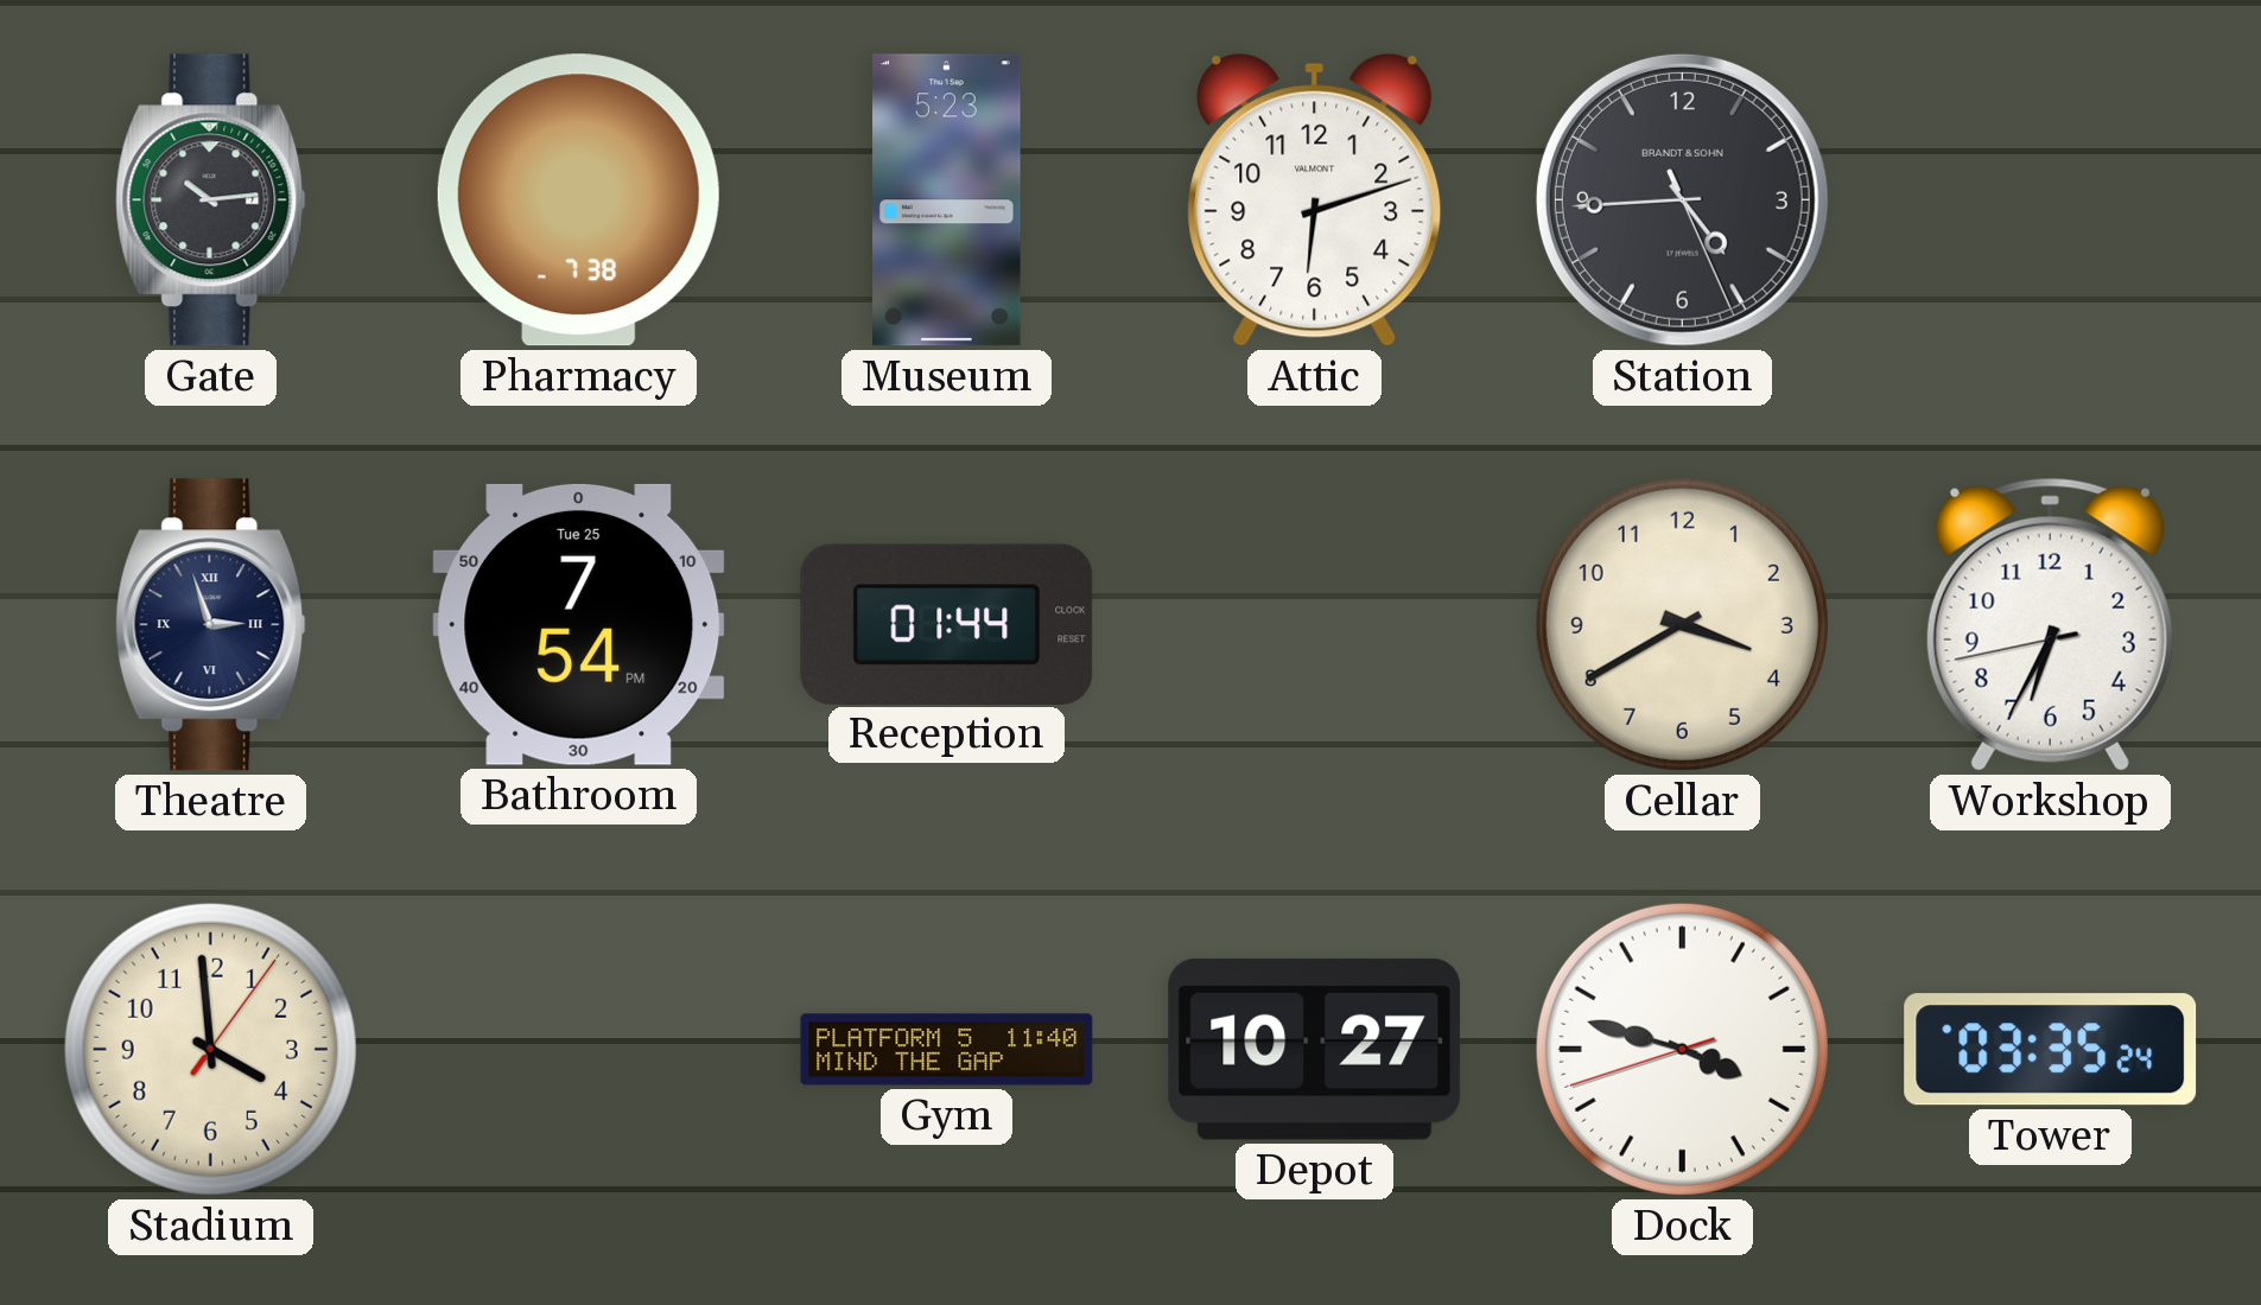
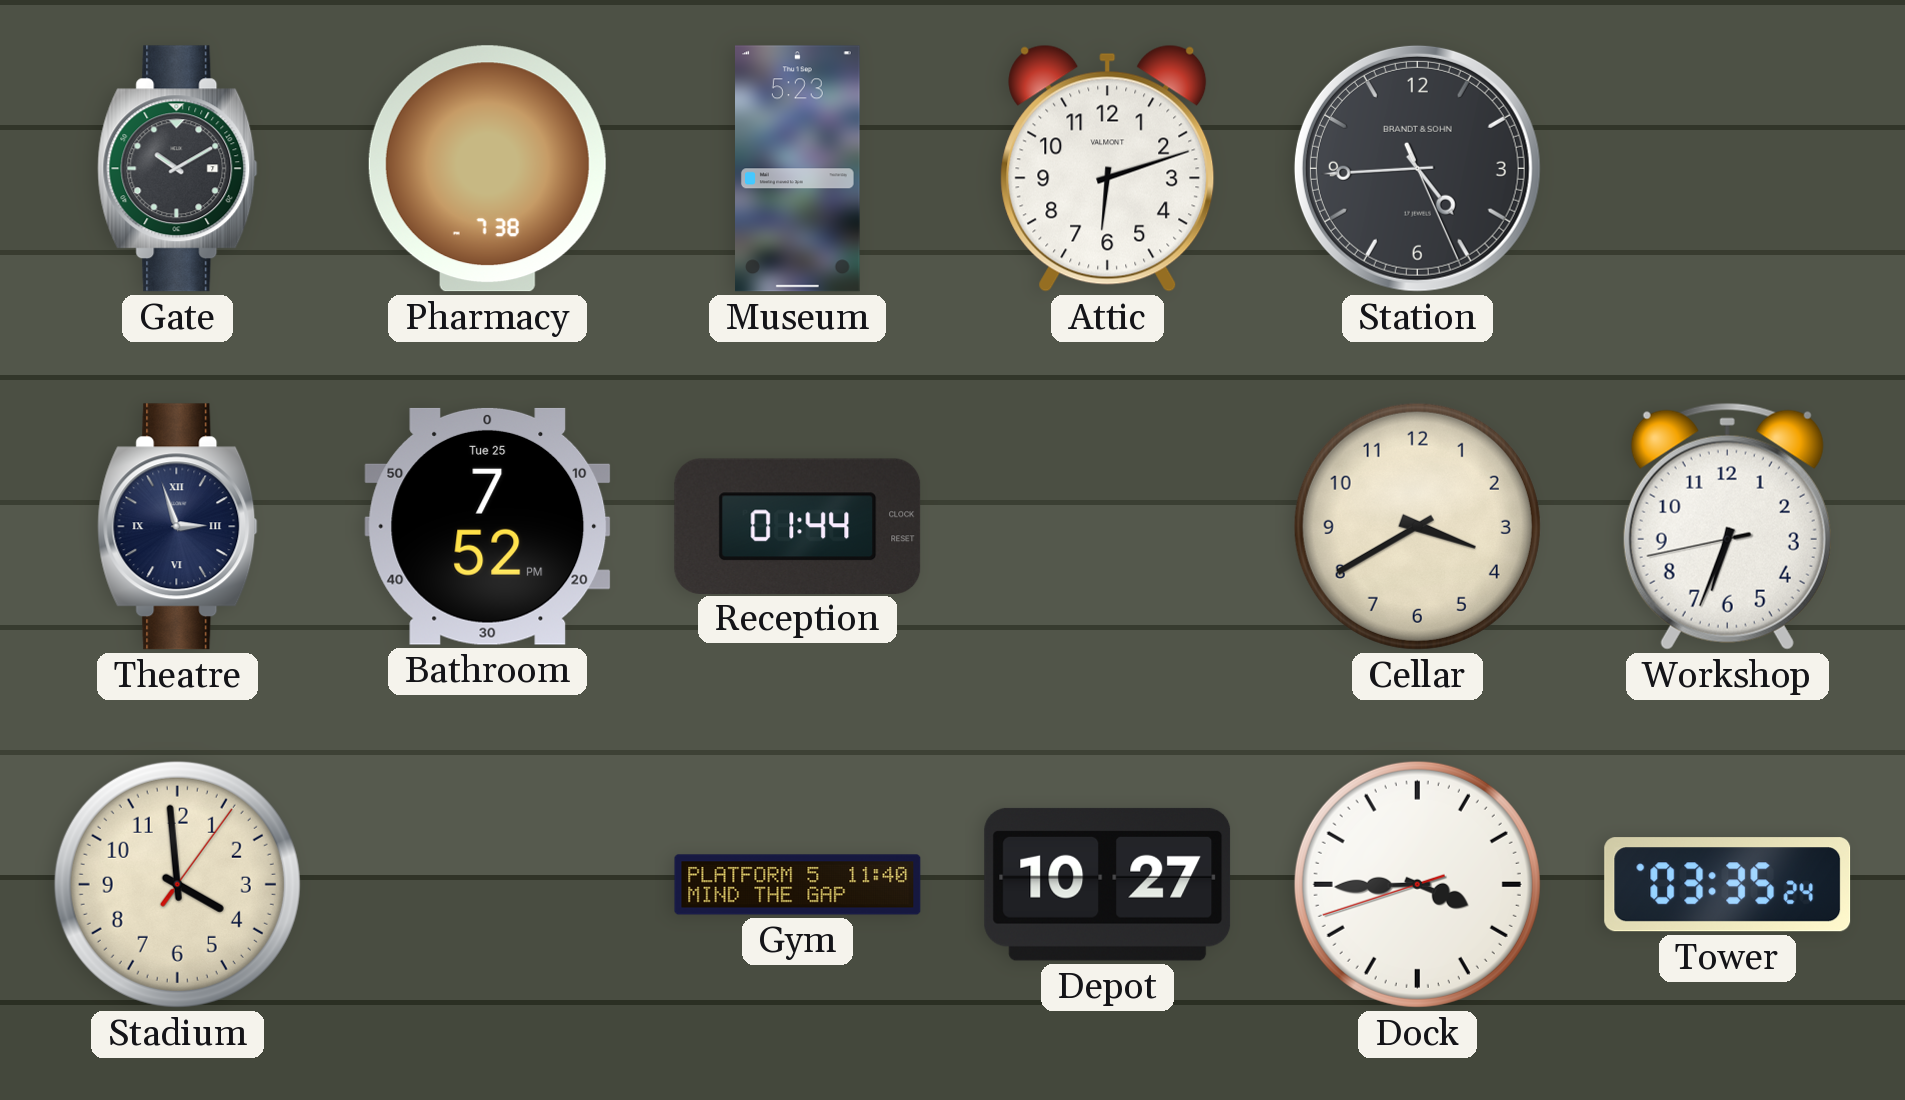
Gate: 10:14 -> 10:10 (178, 169)
Bathroom: 7:54 -> 7:52 (488, 526)
Workshop: 6:34 -> 6:33 (1727, 526)
Dock: 3:47 -> 3:44 (1417, 884)
